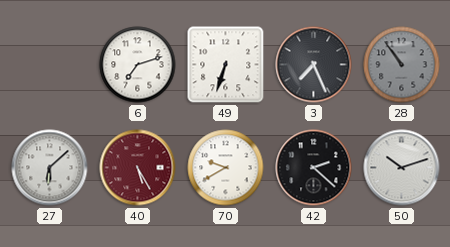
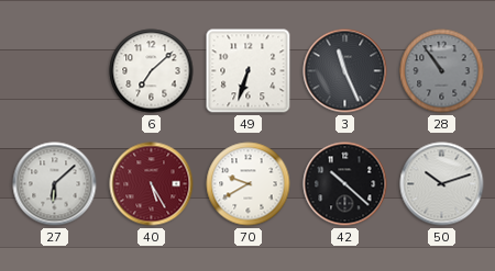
6: 7:12 -> 7:08 (152, 71)
3: 7:26 -> 11:26 (345, 71)
42: 2:22 -> 10:22 (345, 184)
